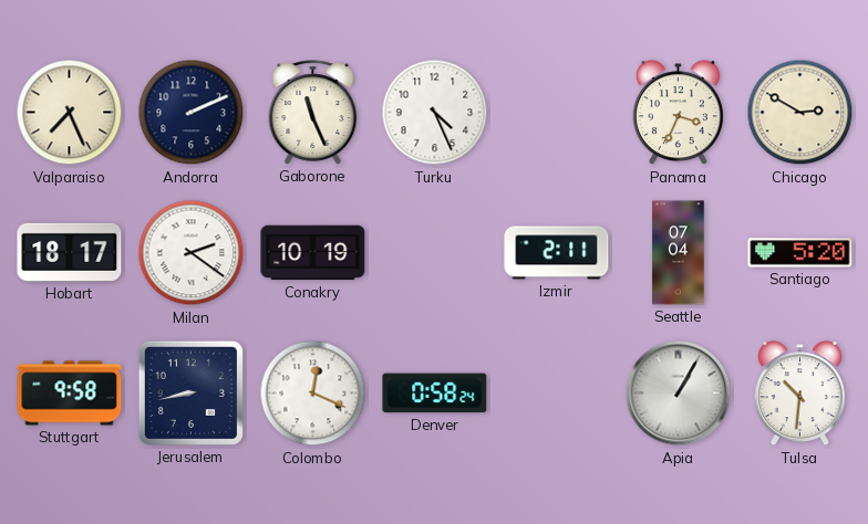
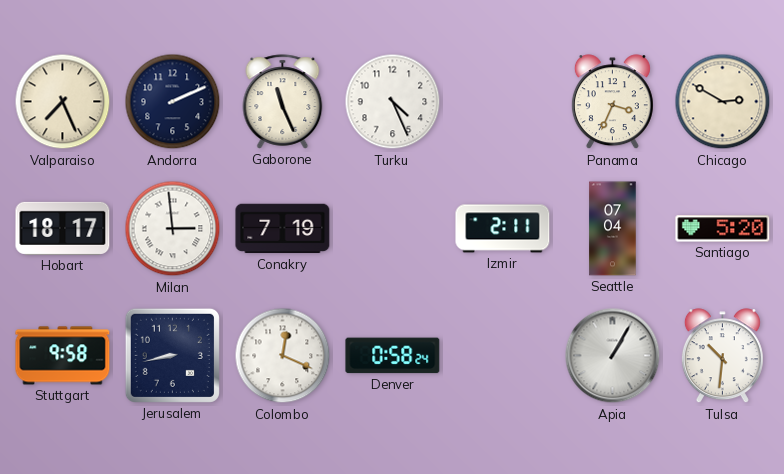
Milan: 2:21 -> 2:59 (173, 229)
Conakry: 10:19 -> 7:19 (283, 229)
